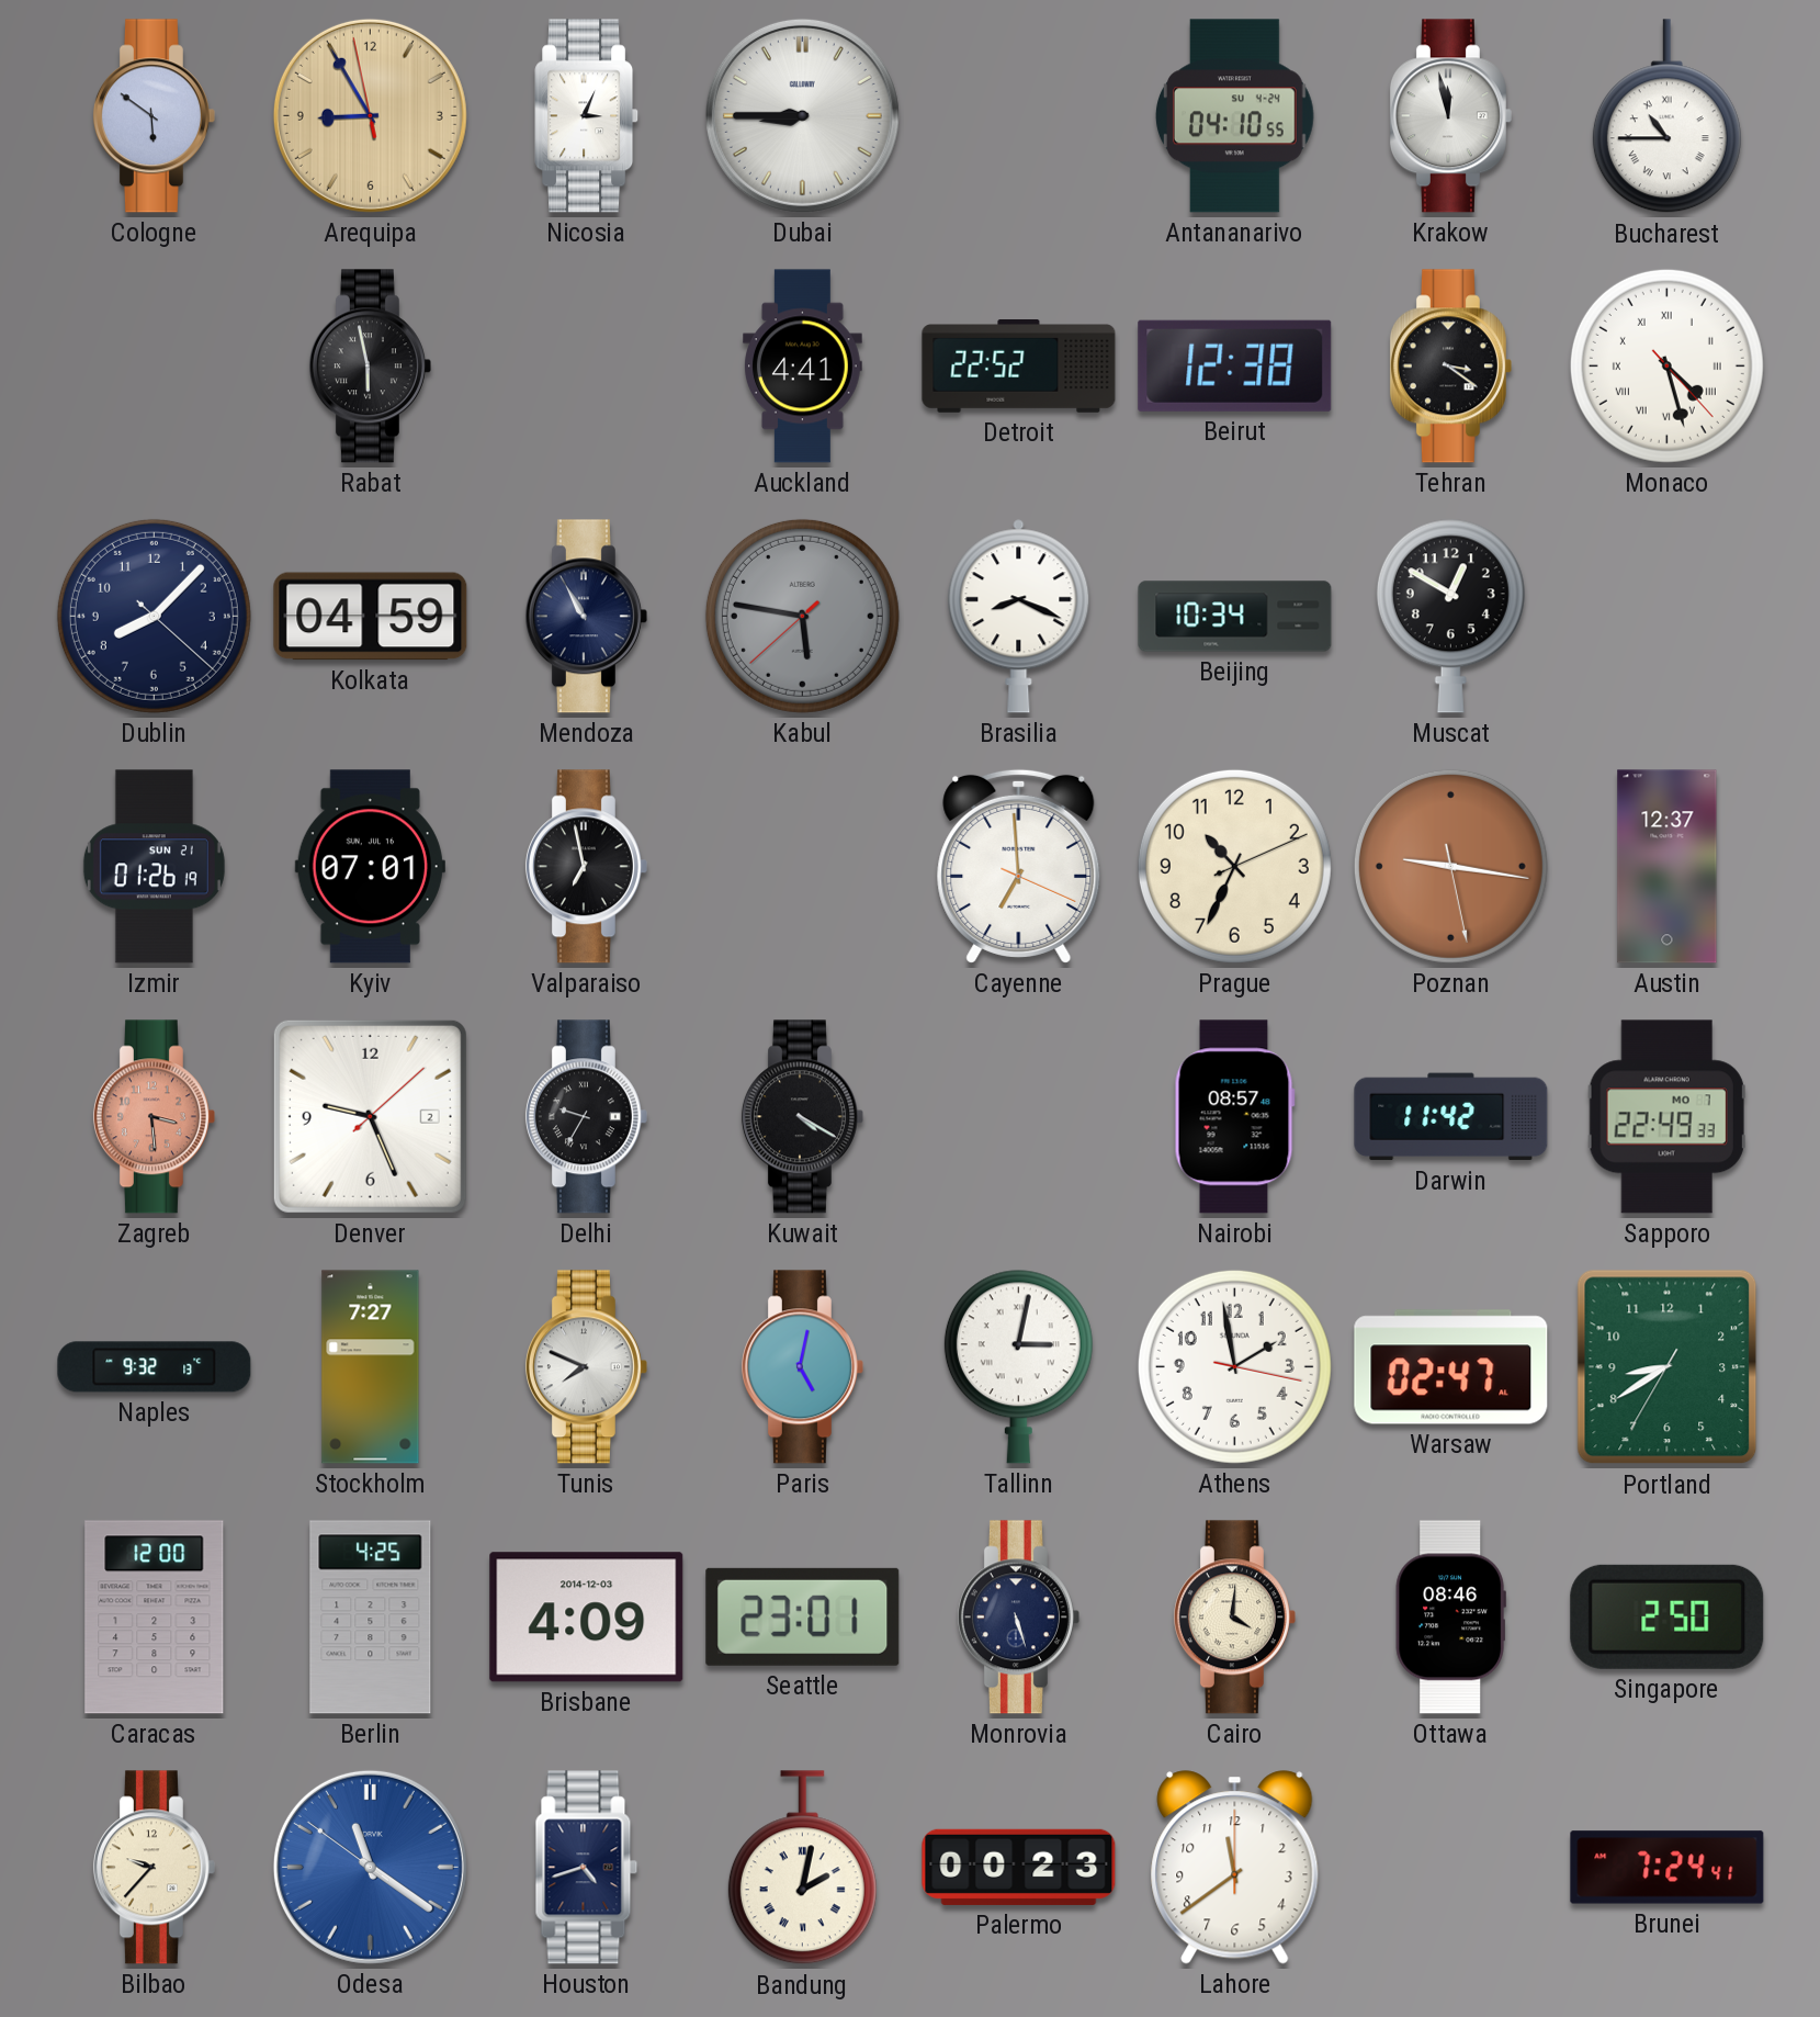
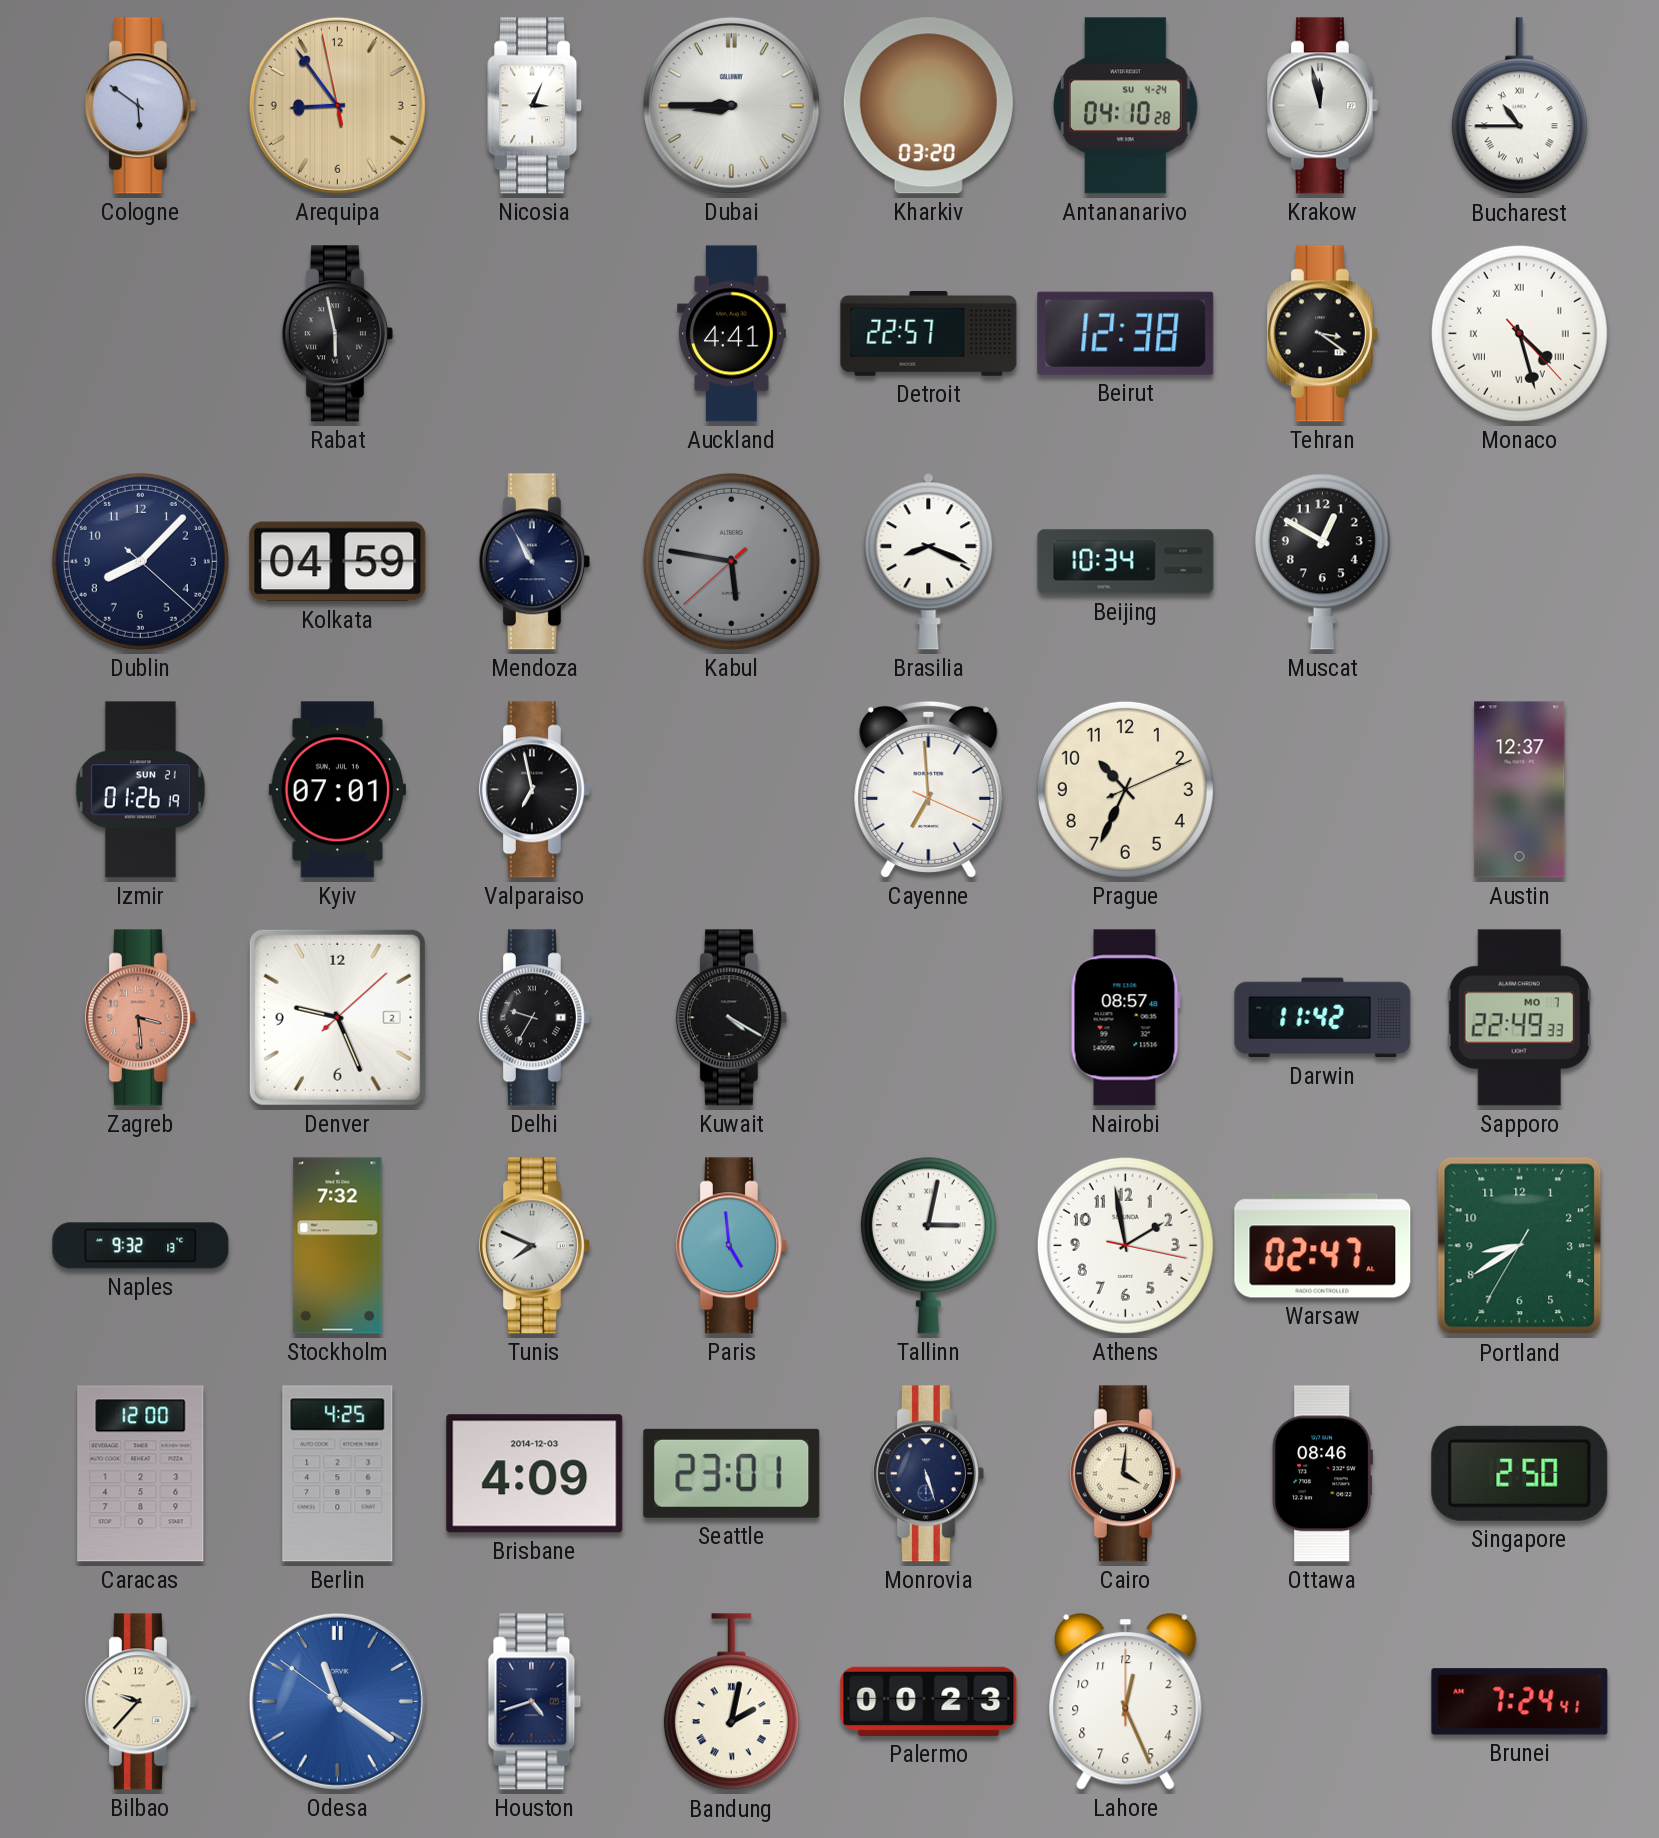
Arequipa: 8:54 -> 8:53 (337, 105)
Kharkiv: none -> 03:20 (928, 106)
Antananarivo: 04:10:55 -> 04:10:28 (1126, 106)
Detroit: 22:52 -> 22:57 (929, 334)
Poznan: 9:16 -> none (1450, 866)
Stockholm: 7:27 -> 7:32 (338, 1246)
Paris: 5:02 -> 4:59 (731, 1246)
Lahore: 11:39 -> 12:26 (1126, 1702)
